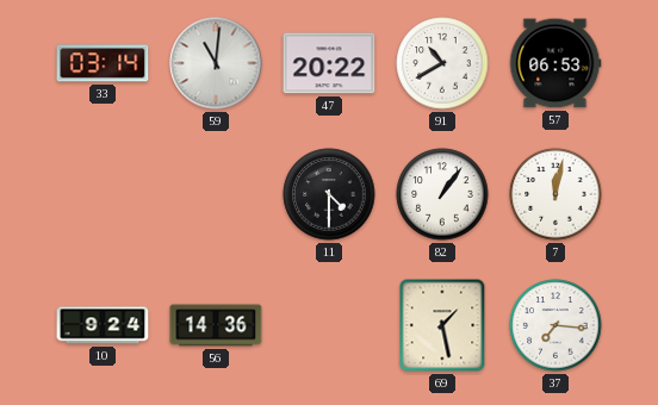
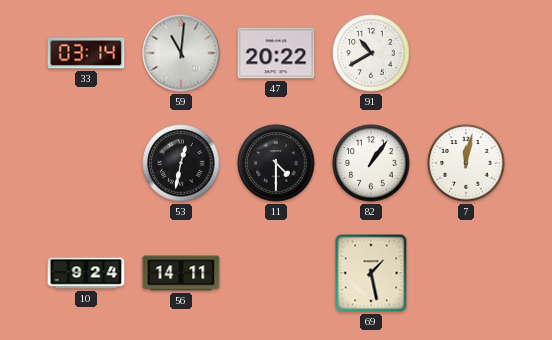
57: 06:53 -> none (555, 63)
53: none -> 12:32 (181, 163)
56: 14:36 -> 14:11 (181, 273)
37: 7:16 -> none (555, 325)
